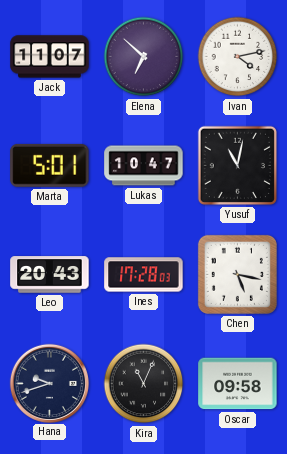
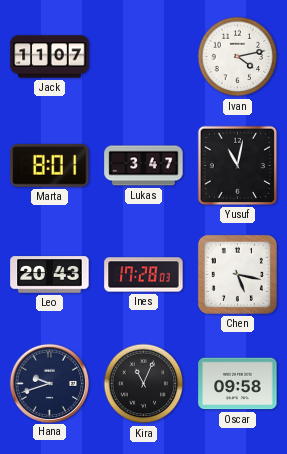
Elena: 6:52 -> none (144, 57)
Marta: 5:01 -> 8:01 (50, 165)
Lukas: 10:47 -> 3:47 (144, 166)
